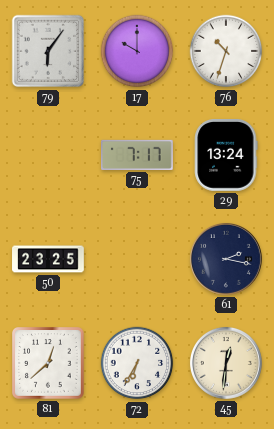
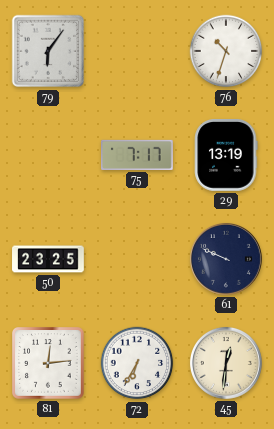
17: 10:00 -> none (137, 51)
29: 13:24 -> 13:19 (226, 156)
61: 2:17 -> 9:49 (226, 259)
81: 12:38 -> 12:14 (49, 364)
